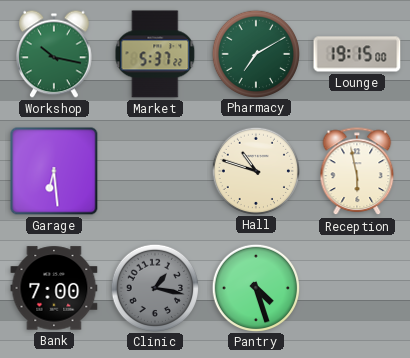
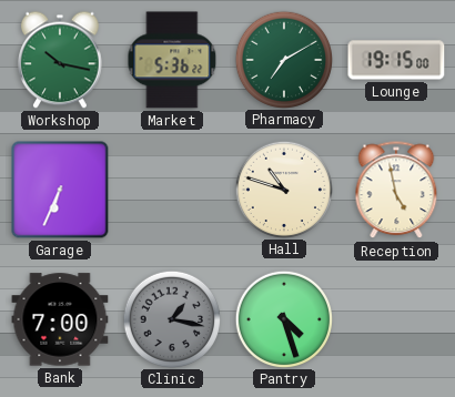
Market: 5:37 -> 5:36 (172, 60)
Garage: 6:29 -> 6:34 (60, 190)
Reception: 5:58 -> 4:58 (396, 191)
